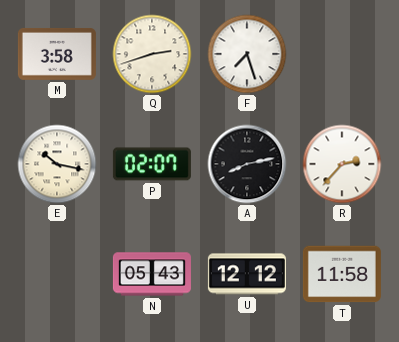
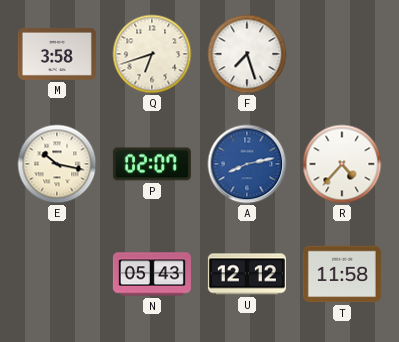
Q: 2:42 -> 6:42 (152, 54)
A dial: black -> blue (247, 164)
R: 2:37 -> 4:37 (342, 164)
